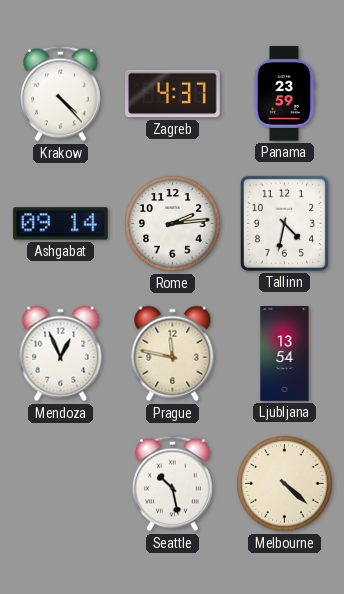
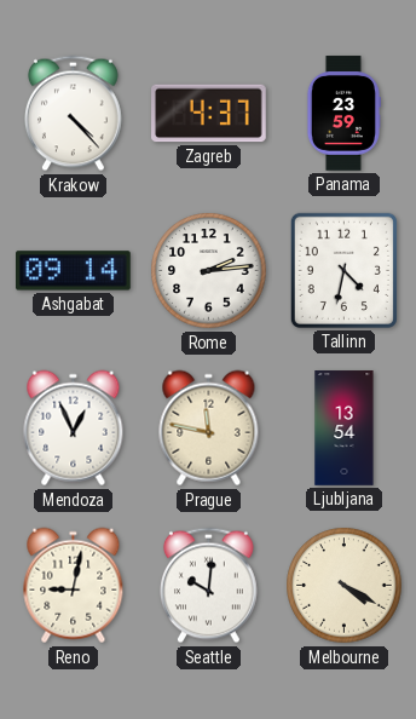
Reno: none -> 9:02 (74, 586)
Seattle: 10:28 -> 10:01 (209, 586)
Melbourne: 4:22 -> 4:20 (345, 586)
